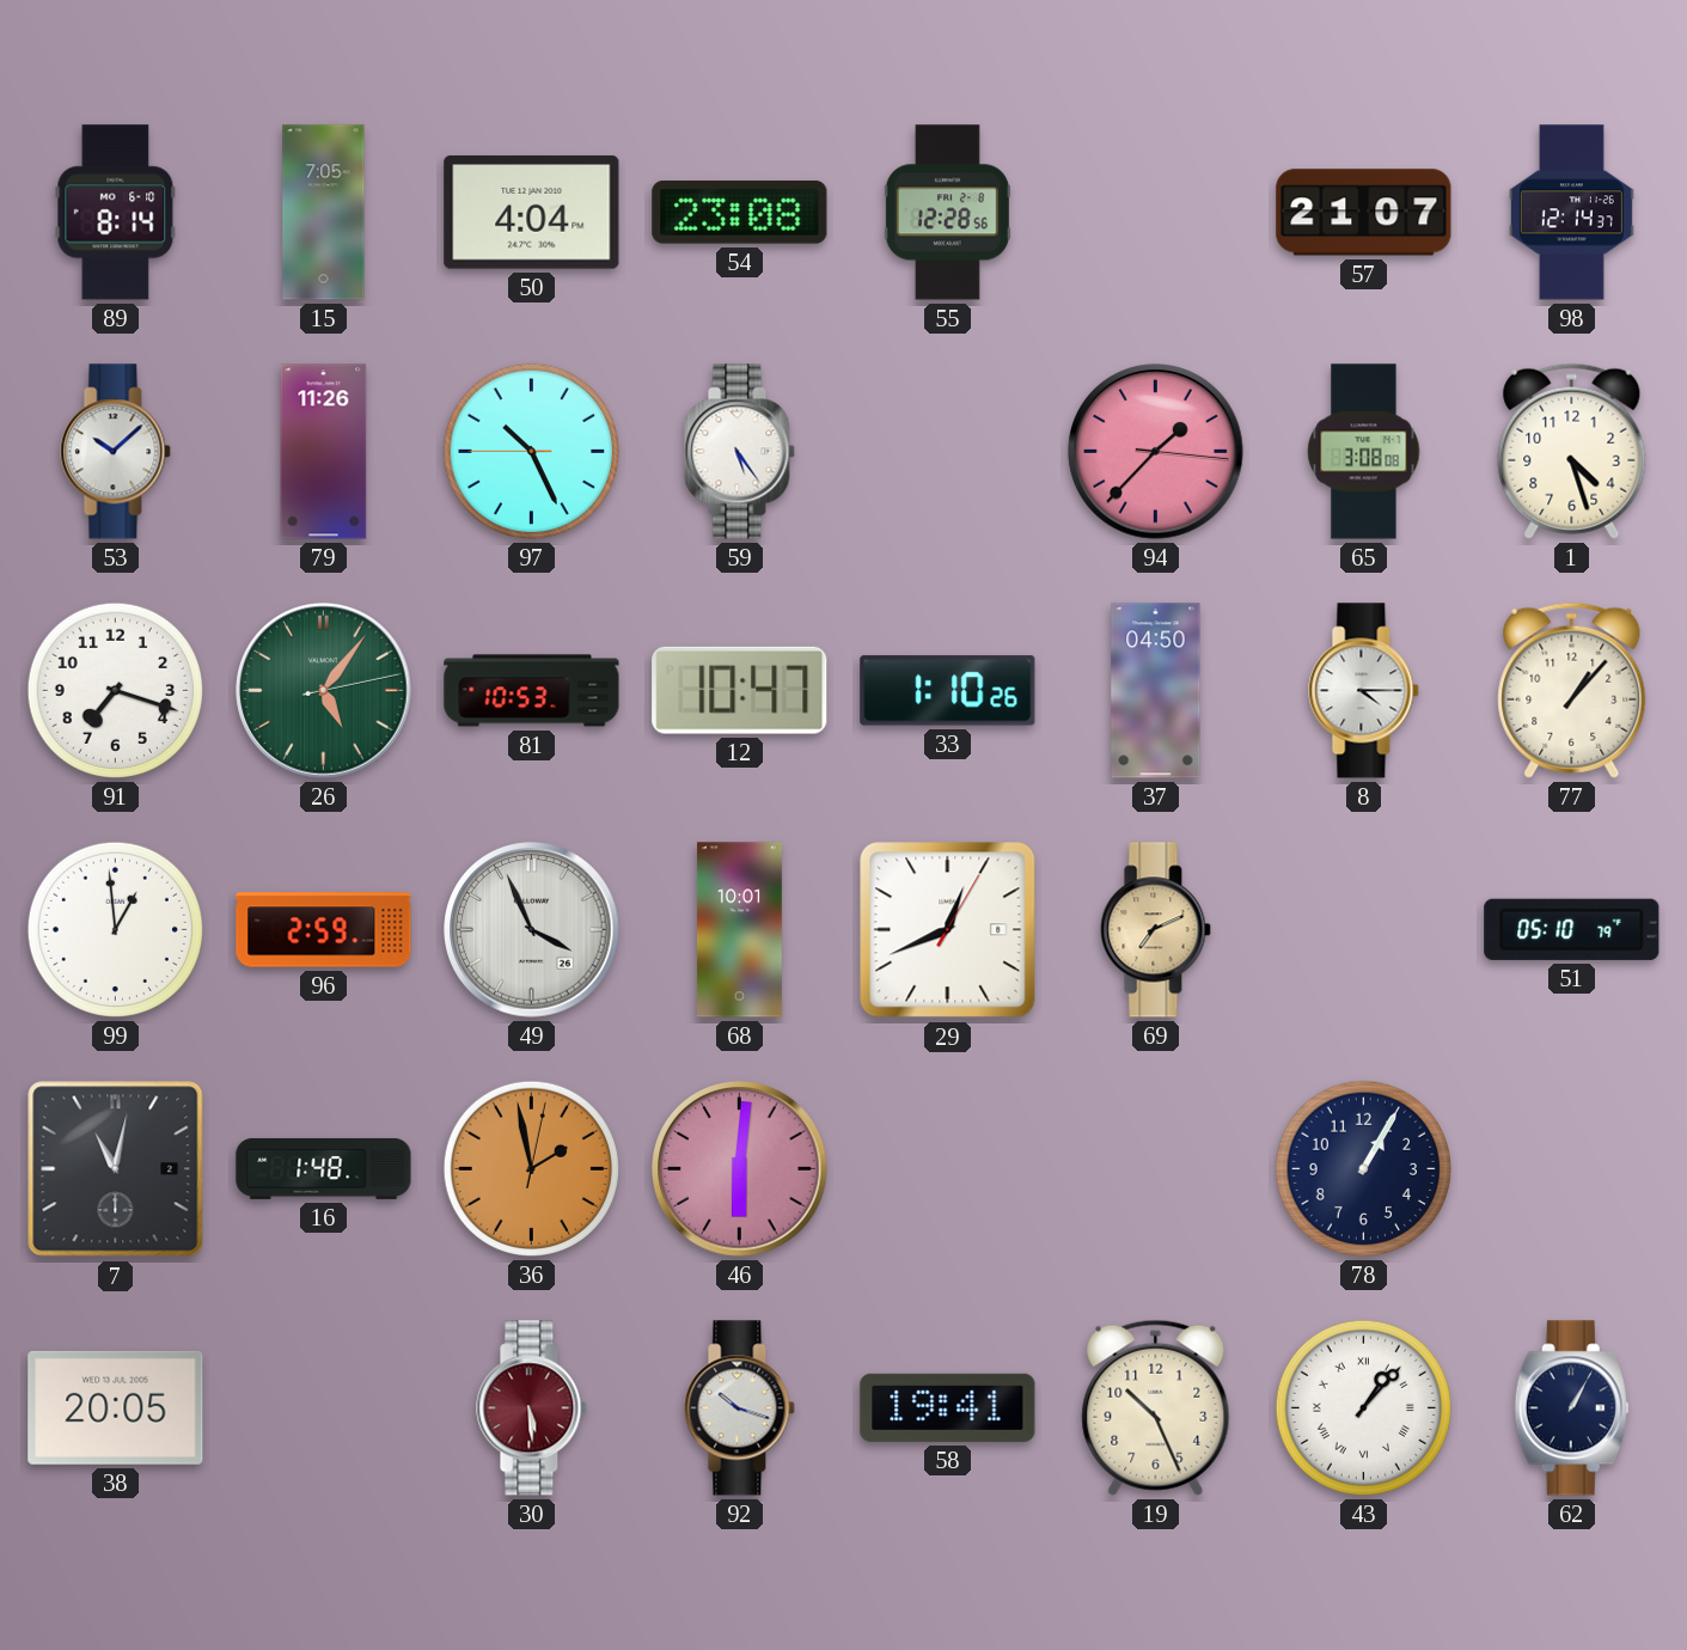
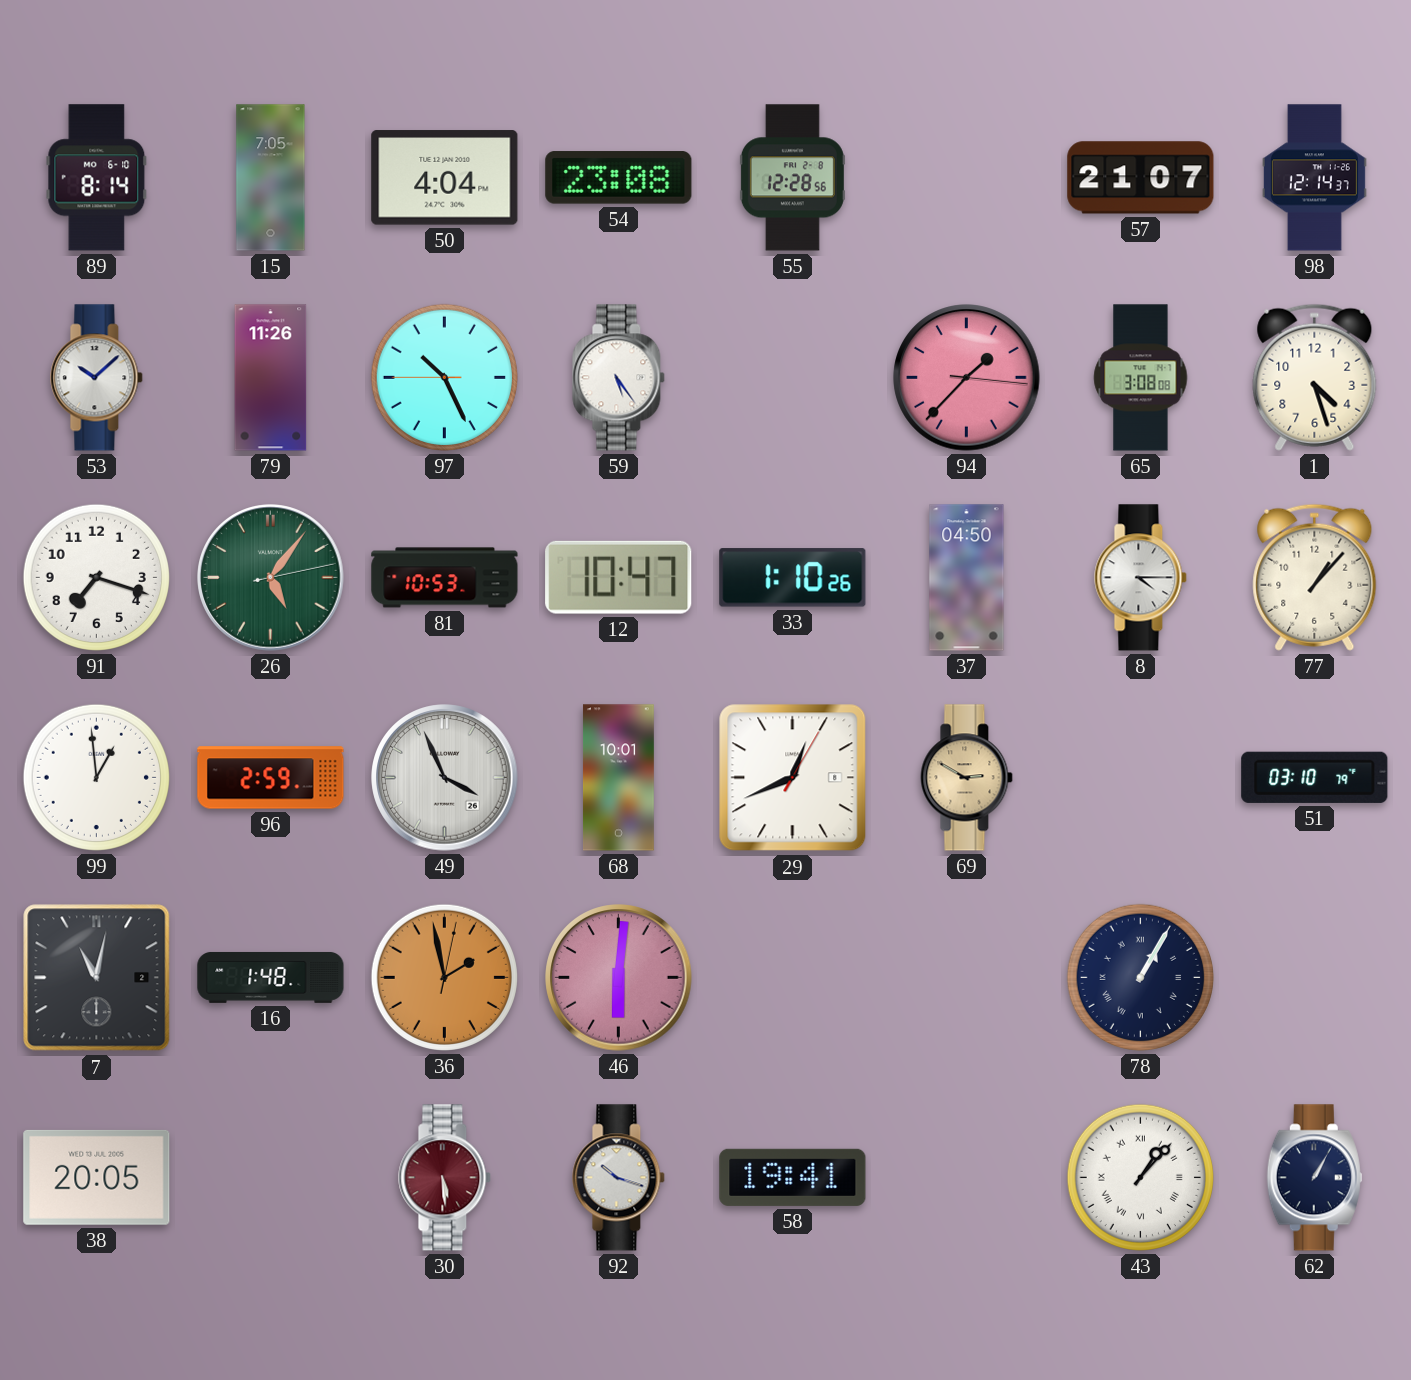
69: 7:11 -> 2:50 (967, 778)
51: 05:10 -> 03:10 (1315, 777)
78 numerals: Arabic -> Roman (1140, 977)
19: 10:26 -> none (1156, 1407)
